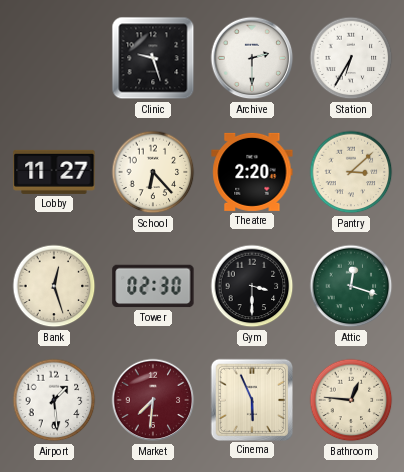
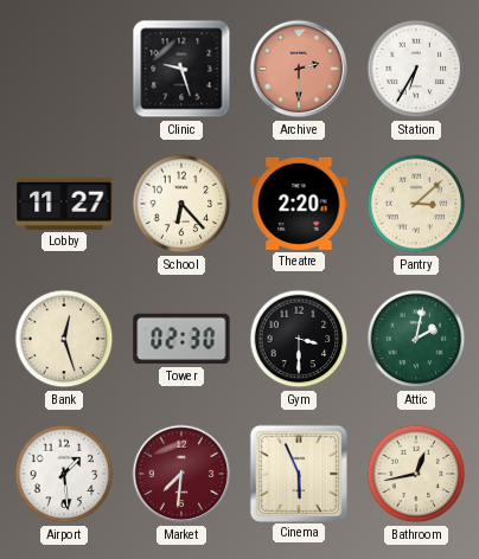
Archive dial: white -> salmon (299, 69)
Attic: 12:18 -> 2:02 (416, 339)
Bathroom: 12:46 -> 12:43 (416, 474)
